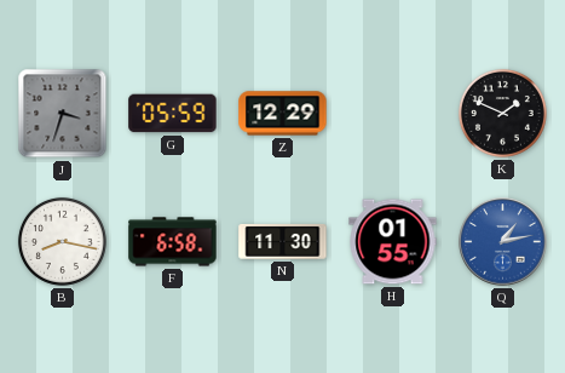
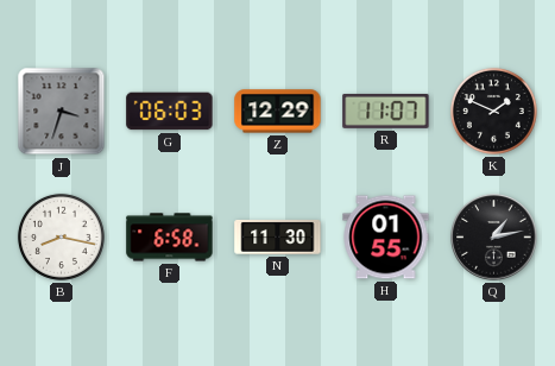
G: 05:59 -> 06:03 (170, 112)
R: none -> 11:07 (386, 111)
Q dial: blue -> black (494, 238)
